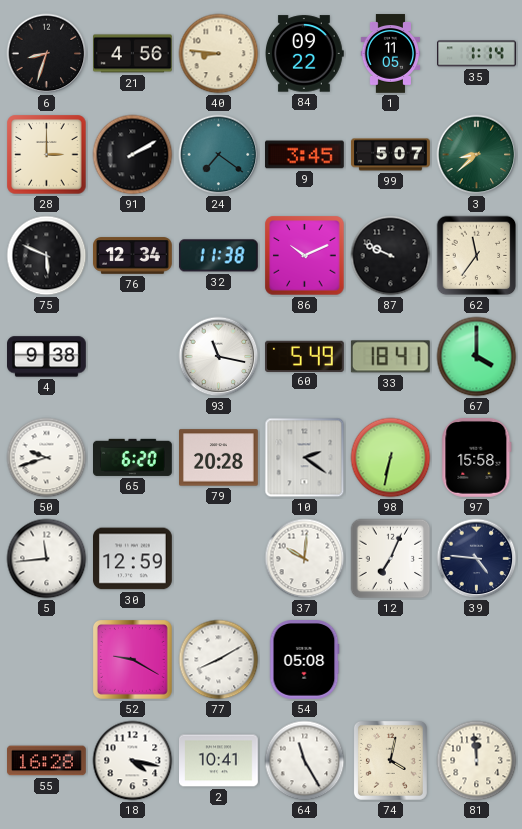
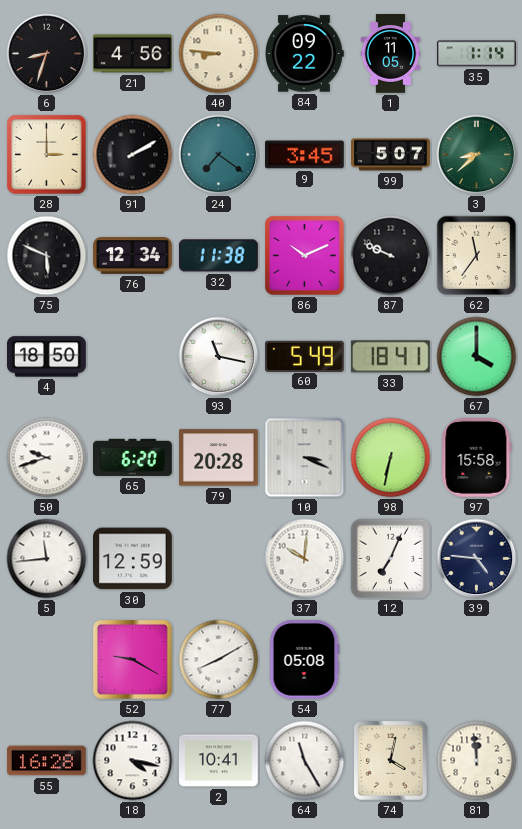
4: 9:38 -> 18:50 (47, 357)
10: 2:21 -> 3:19 (305, 458)
